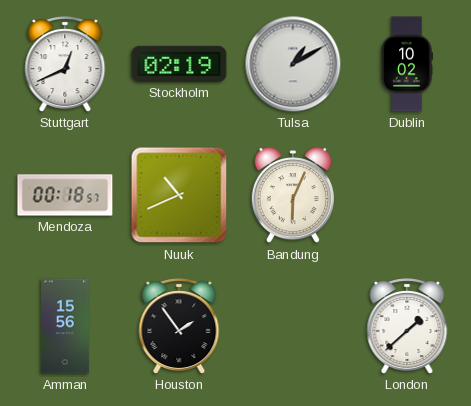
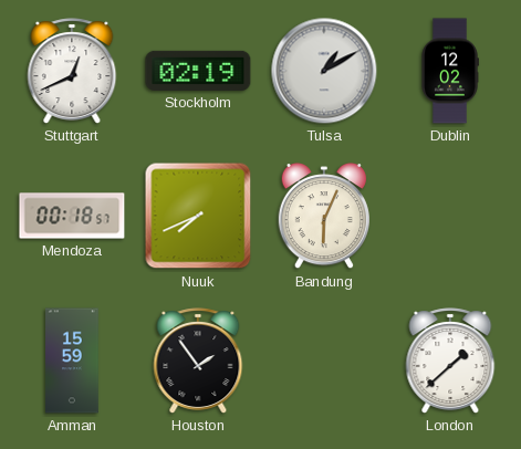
Dublin: 10:02 -> 12:02 (450, 71)
Nuuk: 10:41 -> 7:41 (198, 216)
Amman: 15:56 -> 15:59 (72, 361)
